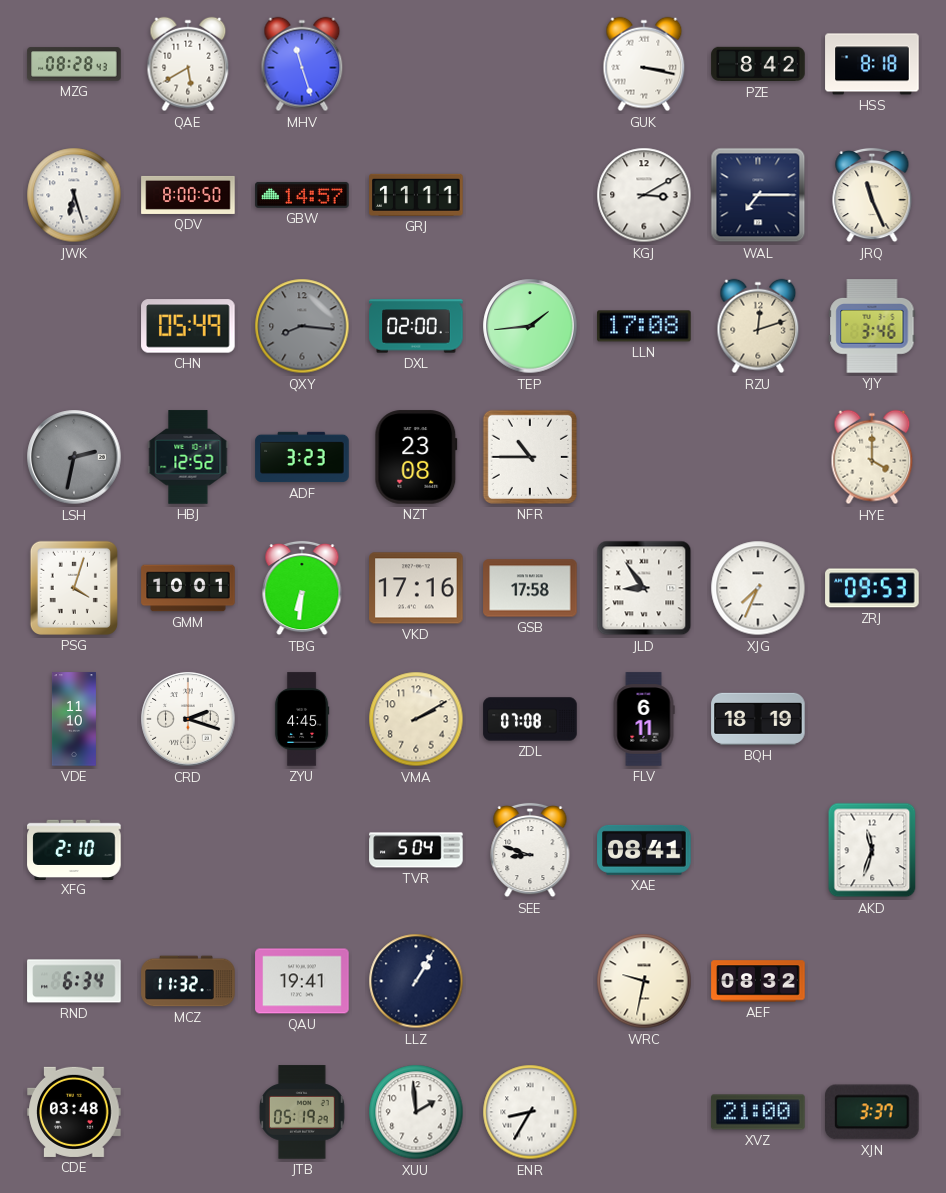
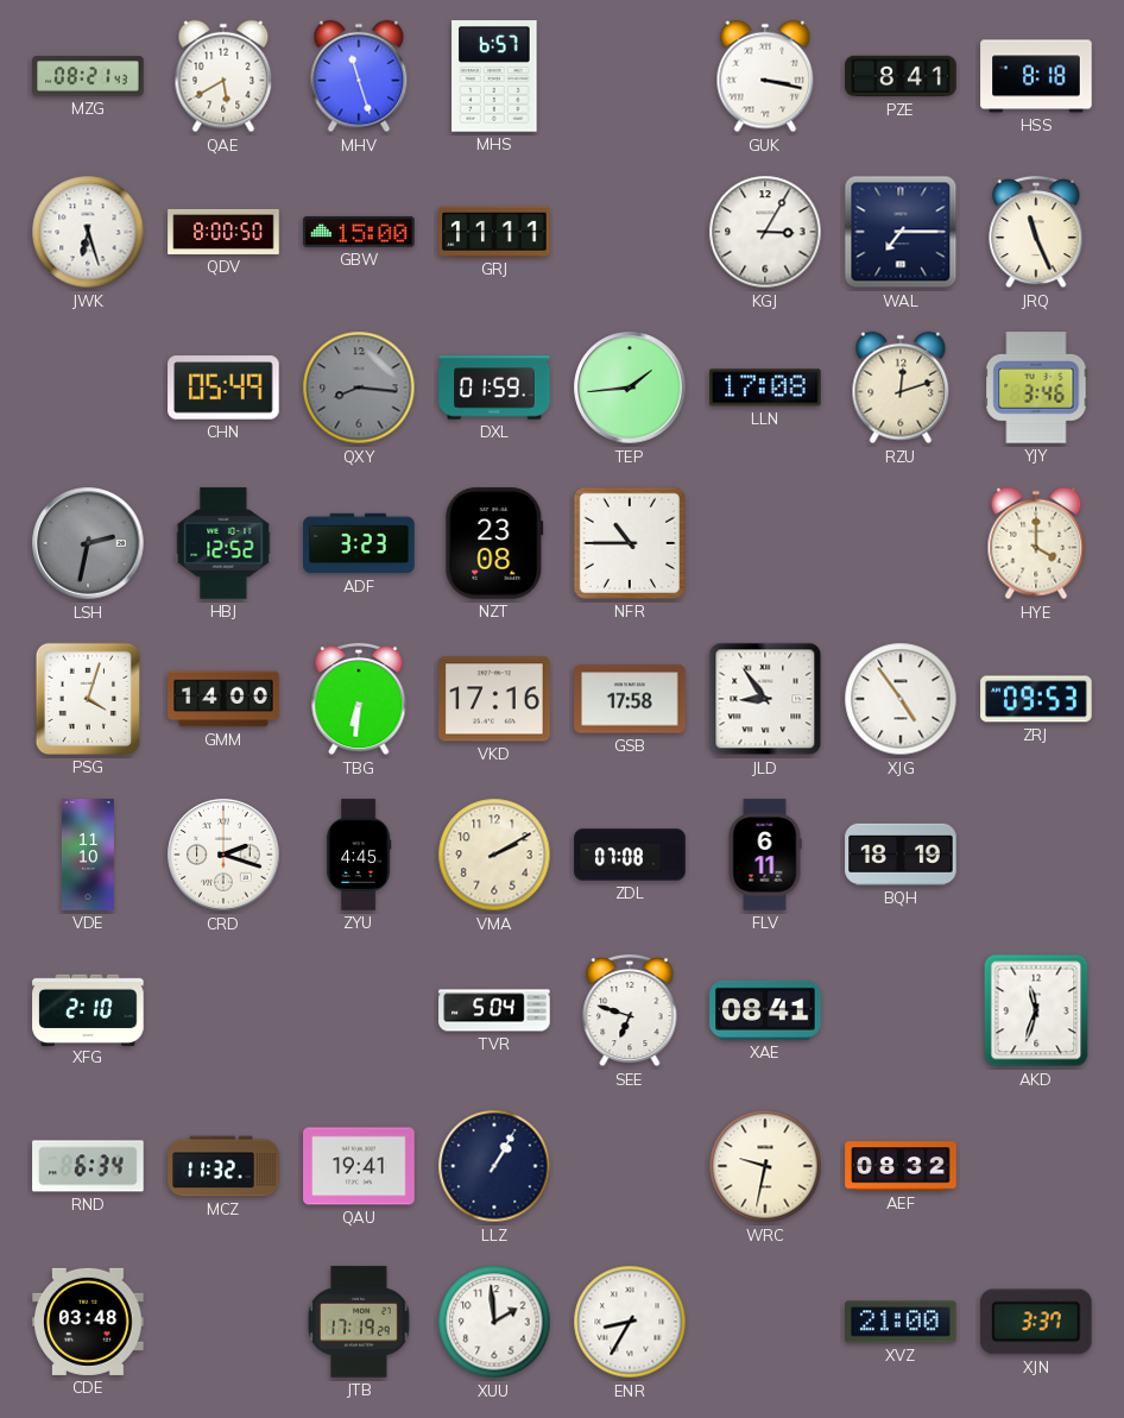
MZG: 08:28 -> 08:21 (88, 76)
MHS: none -> 6:57 (494, 76)
PZE: 8:42 -> 8:41 (901, 76)
GBW: 14:57 -> 15:00 (359, 232)
KGJ: 3:10 -> 3:05 (765, 232)
DXL: 02:00 -> 01:59 (494, 387)
GMM: 10:01 -> 14:00 (223, 699)
XJG: 7:34 -> 4:54 (901, 699)
SEE: 8:48 -> 6:48 (630, 1010)
JTB: 05:19 -> 17:19 (360, 1322)
